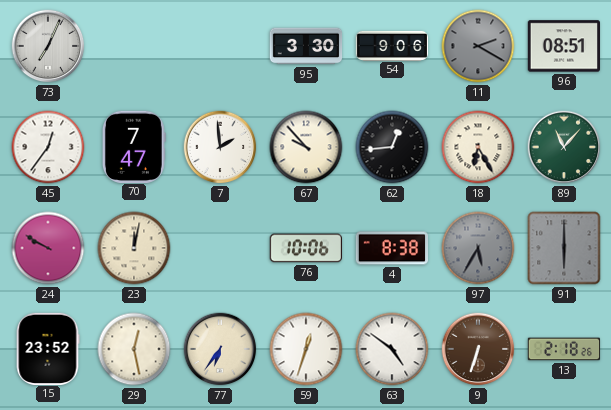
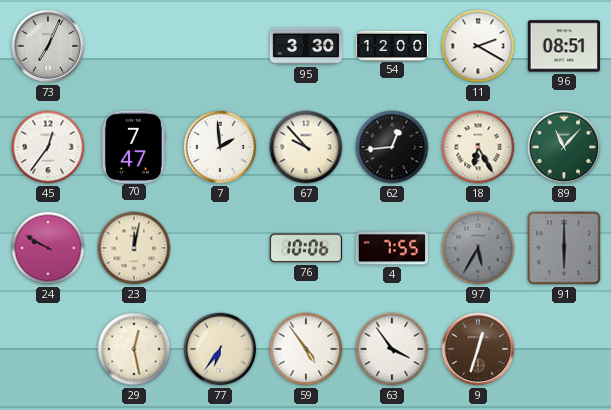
54: 9:06 -> 12:00 (392, 45)
11 dial: grey -> white (478, 46)
4: 8:38 -> 7:55 (392, 248)
15: 23:52 -> none (48, 348)
59: 12:33 -> 4:54 (306, 349)
63: 4:51 -> 3:54 (392, 349)
9: 6:33 -> 12:33 (478, 349)
13: 2:18 -> none (564, 349)
